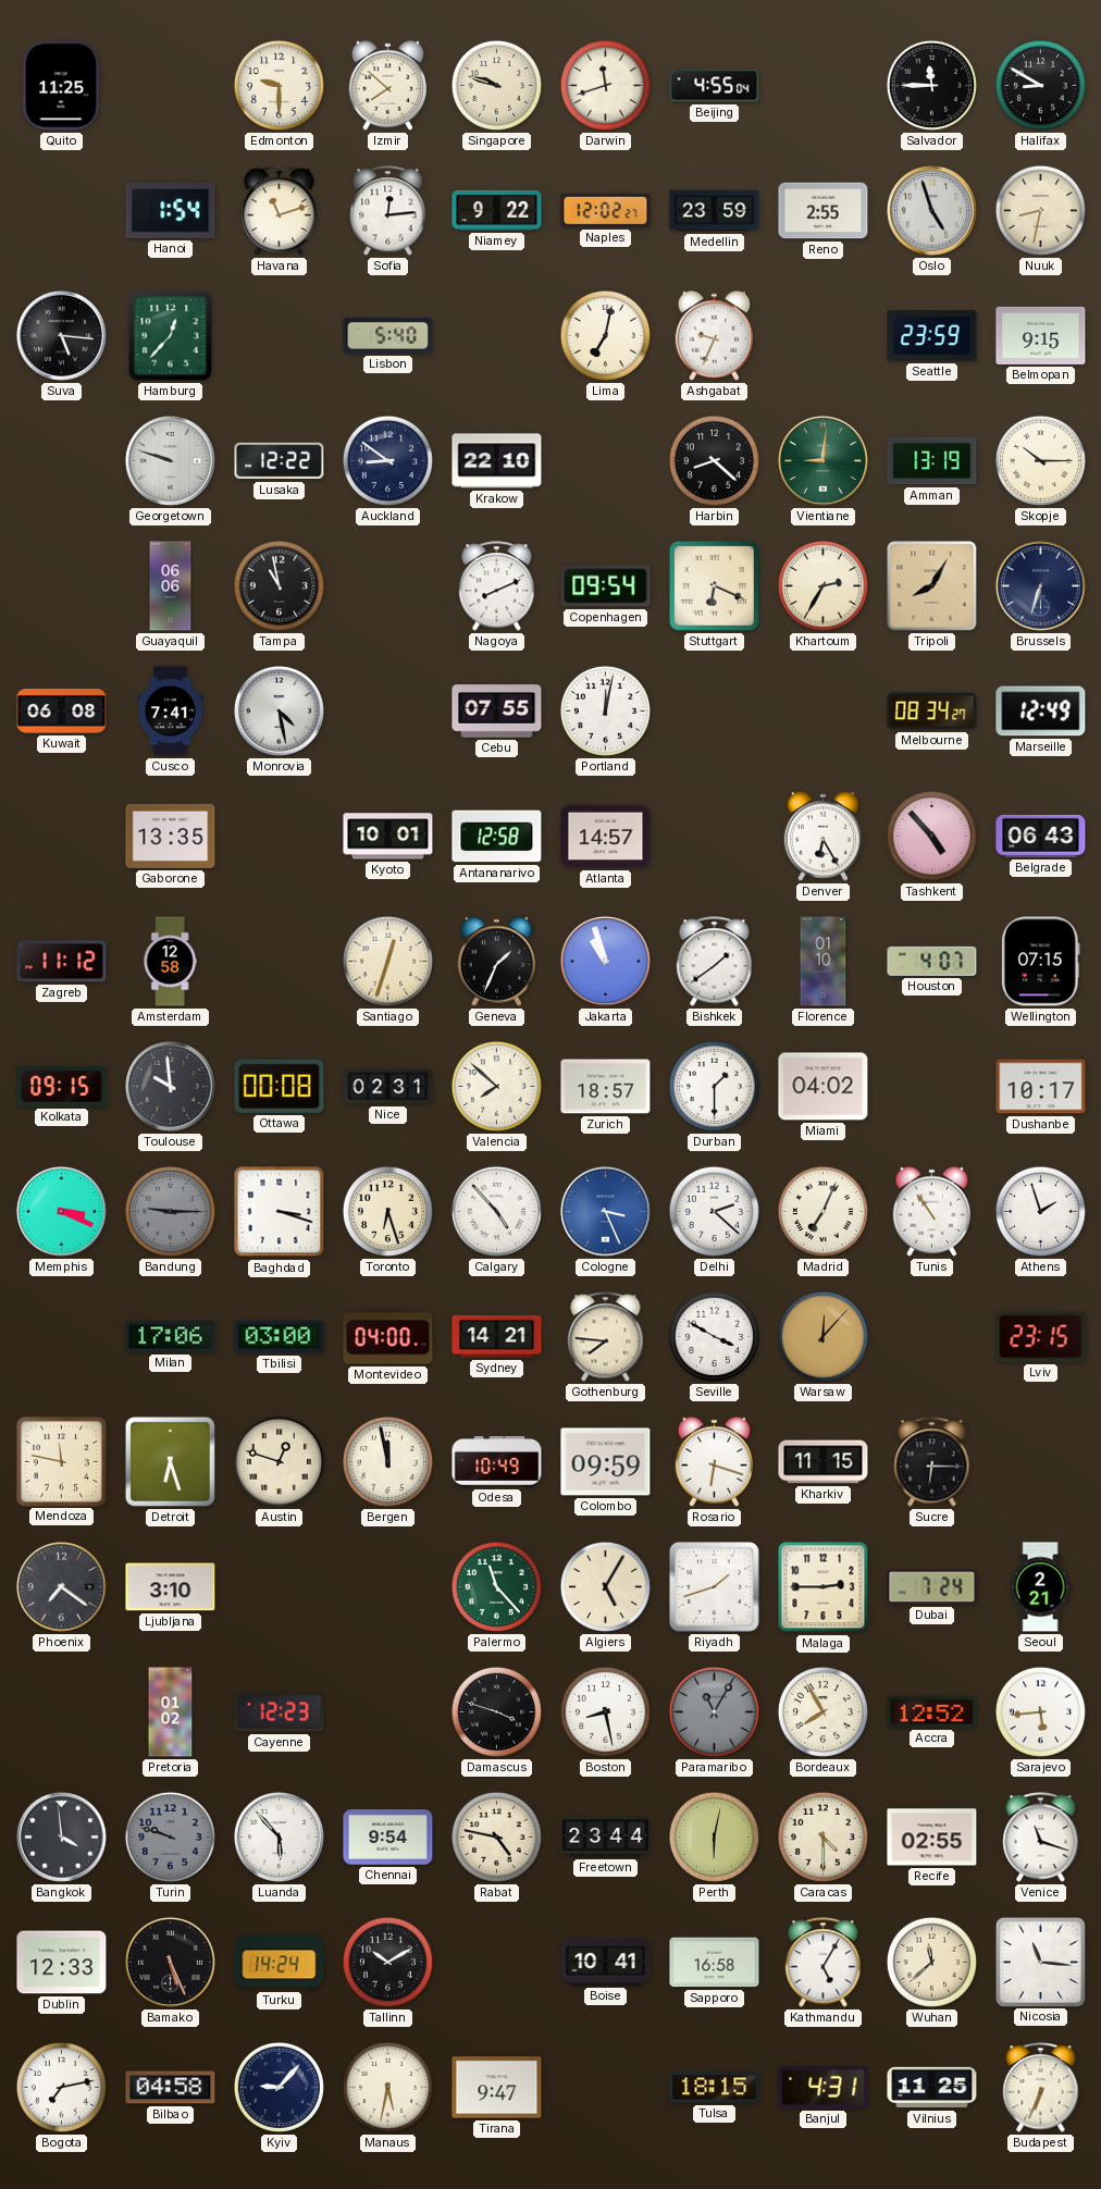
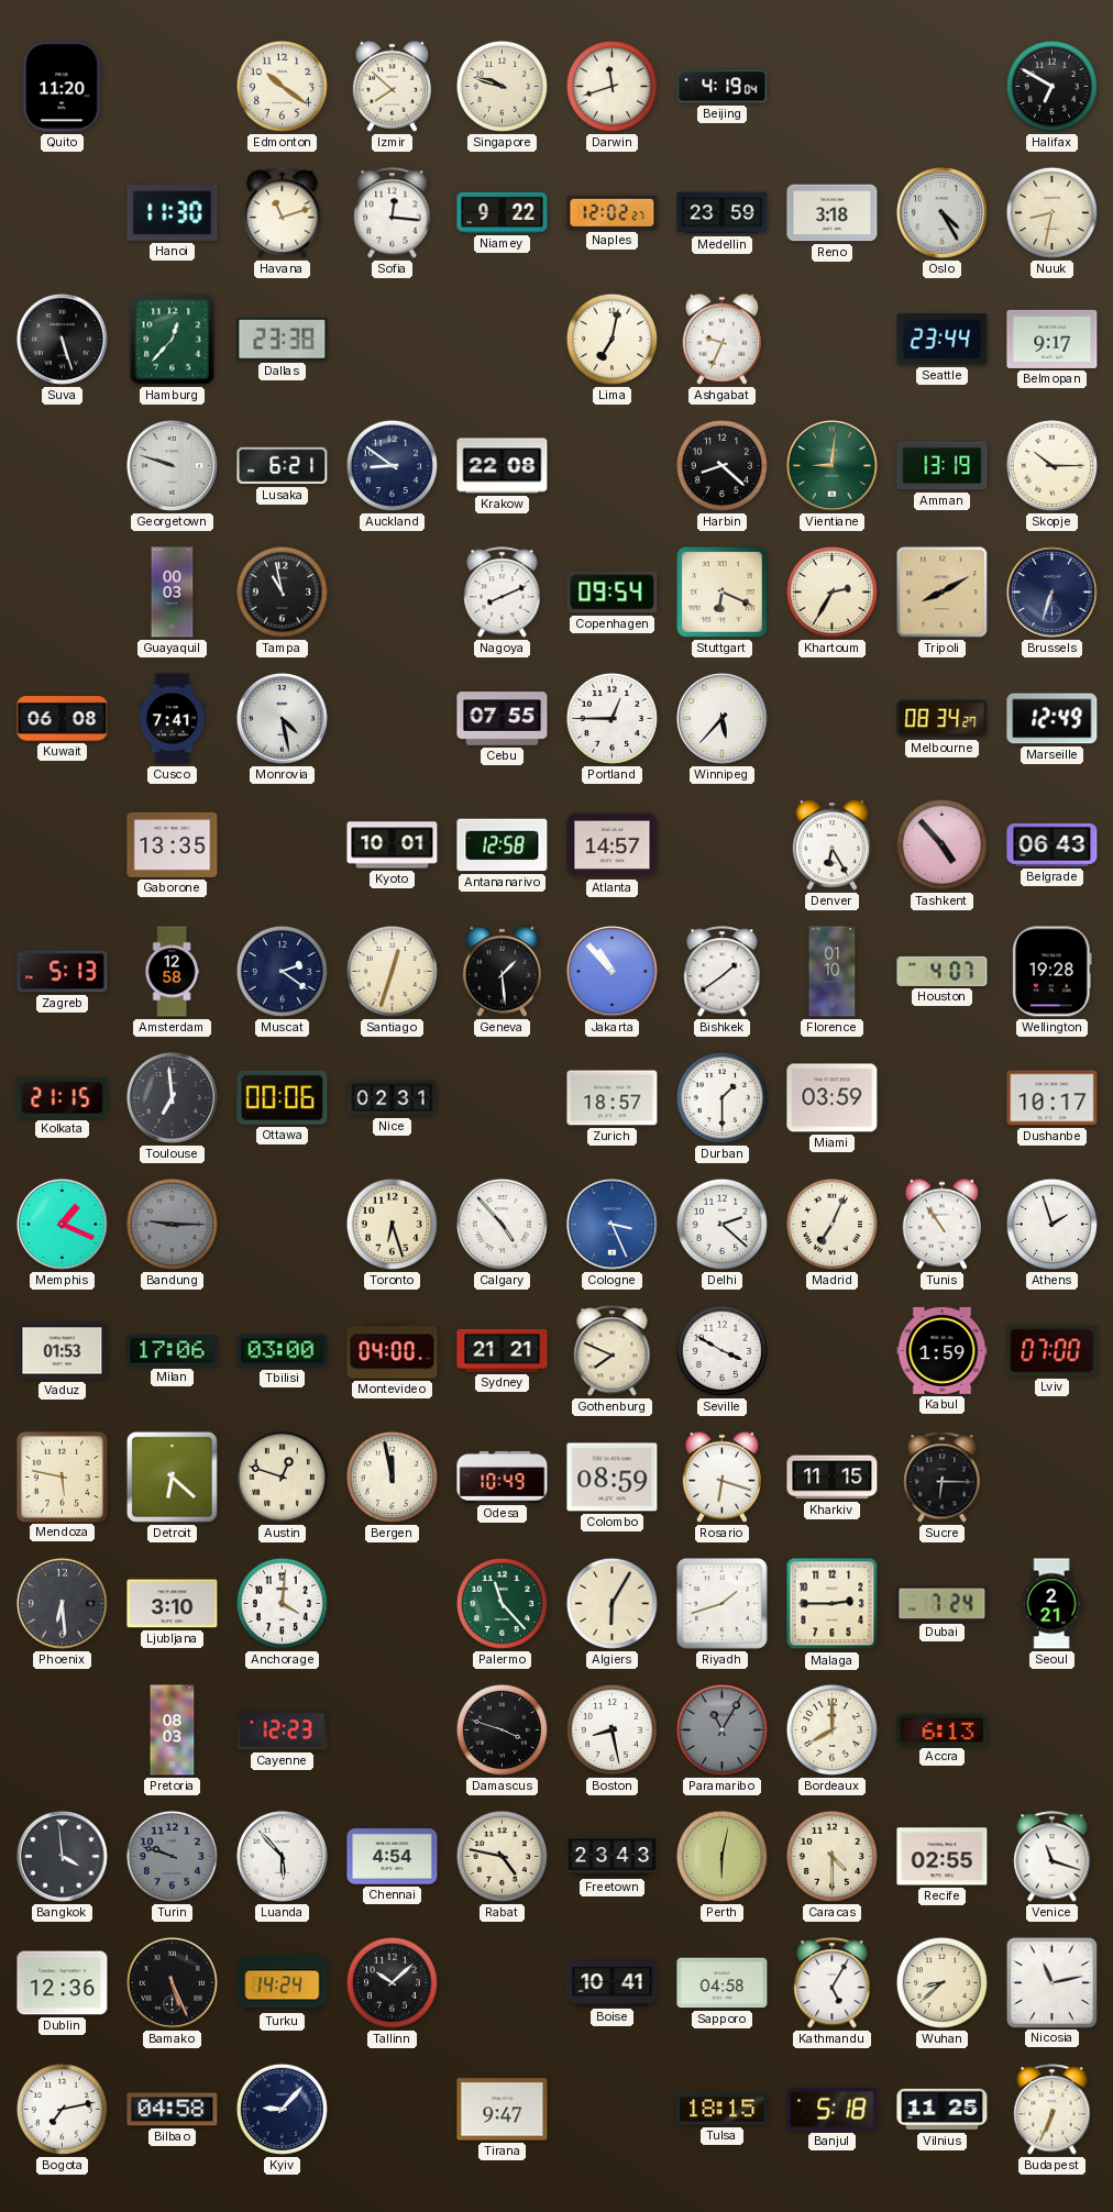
Quito: 11:25 -> 11:20 (63, 87)
Edmonton: 9:30 -> 10:21 (282, 86)
Beijing: 4:55 -> 4:19 (723, 87)
Salvador: 11:45 -> none (931, 85)
Halifax: 8:50 -> 6:50 (1051, 86)
Hanoi: 1:54 -> 11:30 (173, 213)
Sofia: 12:14 -> 12:16 (393, 213)
Reno: 2:55 -> 3:18 (833, 213)
Oslo: 4:57 -> 4:25 (941, 212)
Suva: 5:16 -> 5:27 (62, 339)
Dallas: none -> 23:38 (283, 339)
Lisbon: 5:40 -> none (388, 335)
Seattle: 23:59 -> 23:44 (943, 340)
Belmopan: 9:15 -> 9:17 (1053, 339)
Lusaka: 12:22 -> 6:21 (283, 466)
Krakow: 22:10 -> 22:08 (503, 466)
Guayaquil: 06:06 -> 00:03 (173, 593)
Tripoli: 8:05 -> 8:10 (943, 593)
Portland: 12:02 -> 12:45 (611, 718)
Winnipeg: none -> 5:37 (721, 718)
Zagreb: 11:12 -> 5:13 (63, 972)
Muscat: none -> 2:21 (282, 971)
Geneva: 1:34 -> 1:29 (502, 971)
Jakarta: 10:57 -> 10:53 (611, 971)
Wellington: 07:15 -> 19:28 (1051, 972)
Kolkata: 09:15 -> 21:15 (63, 1097)
Toulouse: 9:59 -> 6:59 (172, 1097)
Ottawa: 00:08 -> 00:06 (283, 1097)
Valencia: 7:52 -> none (496, 1086)
Miami: 04:02 -> 03:59 (833, 1098)
Memphis: 3:19 -> 1:19 (62, 1224)
Baghdad: 3:18 -> none (280, 1212)
Vaduz: none -> 01:53 (63, 1351)
Sydney: 14:21 -> 21:21 (503, 1350)
Gothenburg: 7:46 -> 7:49 (613, 1351)
Warsaw: 12:07 -> none (822, 1336)
Kabul: none -> 1:59 (943, 1350)
Lviv: 23:15 -> 07:00 (1053, 1351)
Mendoza: 11:47 -> 5:47 (62, 1476)
Detroit: 6:27 -> 6:22 (172, 1476)
Colombo: 09:59 -> 08:59 (613, 1478)
Phoenix: 7:21 -> 6:29 (62, 1603)
Anchorage: none -> 4:01 (282, 1603)
Algiers: 5:05 -> 6:05 (611, 1603)
Pretoria: 01:02 -> 08:03 (173, 1730)
Bordeaux: 7:55 -> 8:00 (831, 1729)
Accra: 12:52 -> 6:13 (943, 1729)
Sarajevo: 5:44 -> none (1040, 1711)
Chennai: 9:54 -> 4:54 (393, 1857)
Freetown: 23:44 -> 23:43 (613, 1857)
Dublin: 12:33 -> 12:36 (63, 1983)
Tallinn: 10:10 -> 10:08 (392, 1982)
Sapporo: 16:58 -> 04:58 (723, 1983)
Wuhan: 11:38 -> 8:38 (941, 1982)
Nicosia: 11:16 -> 11:13 (1051, 1982)
Manaus: 5:32 -> none (387, 2087)
Banjul: 4:31 -> 5:18 (833, 2110)
